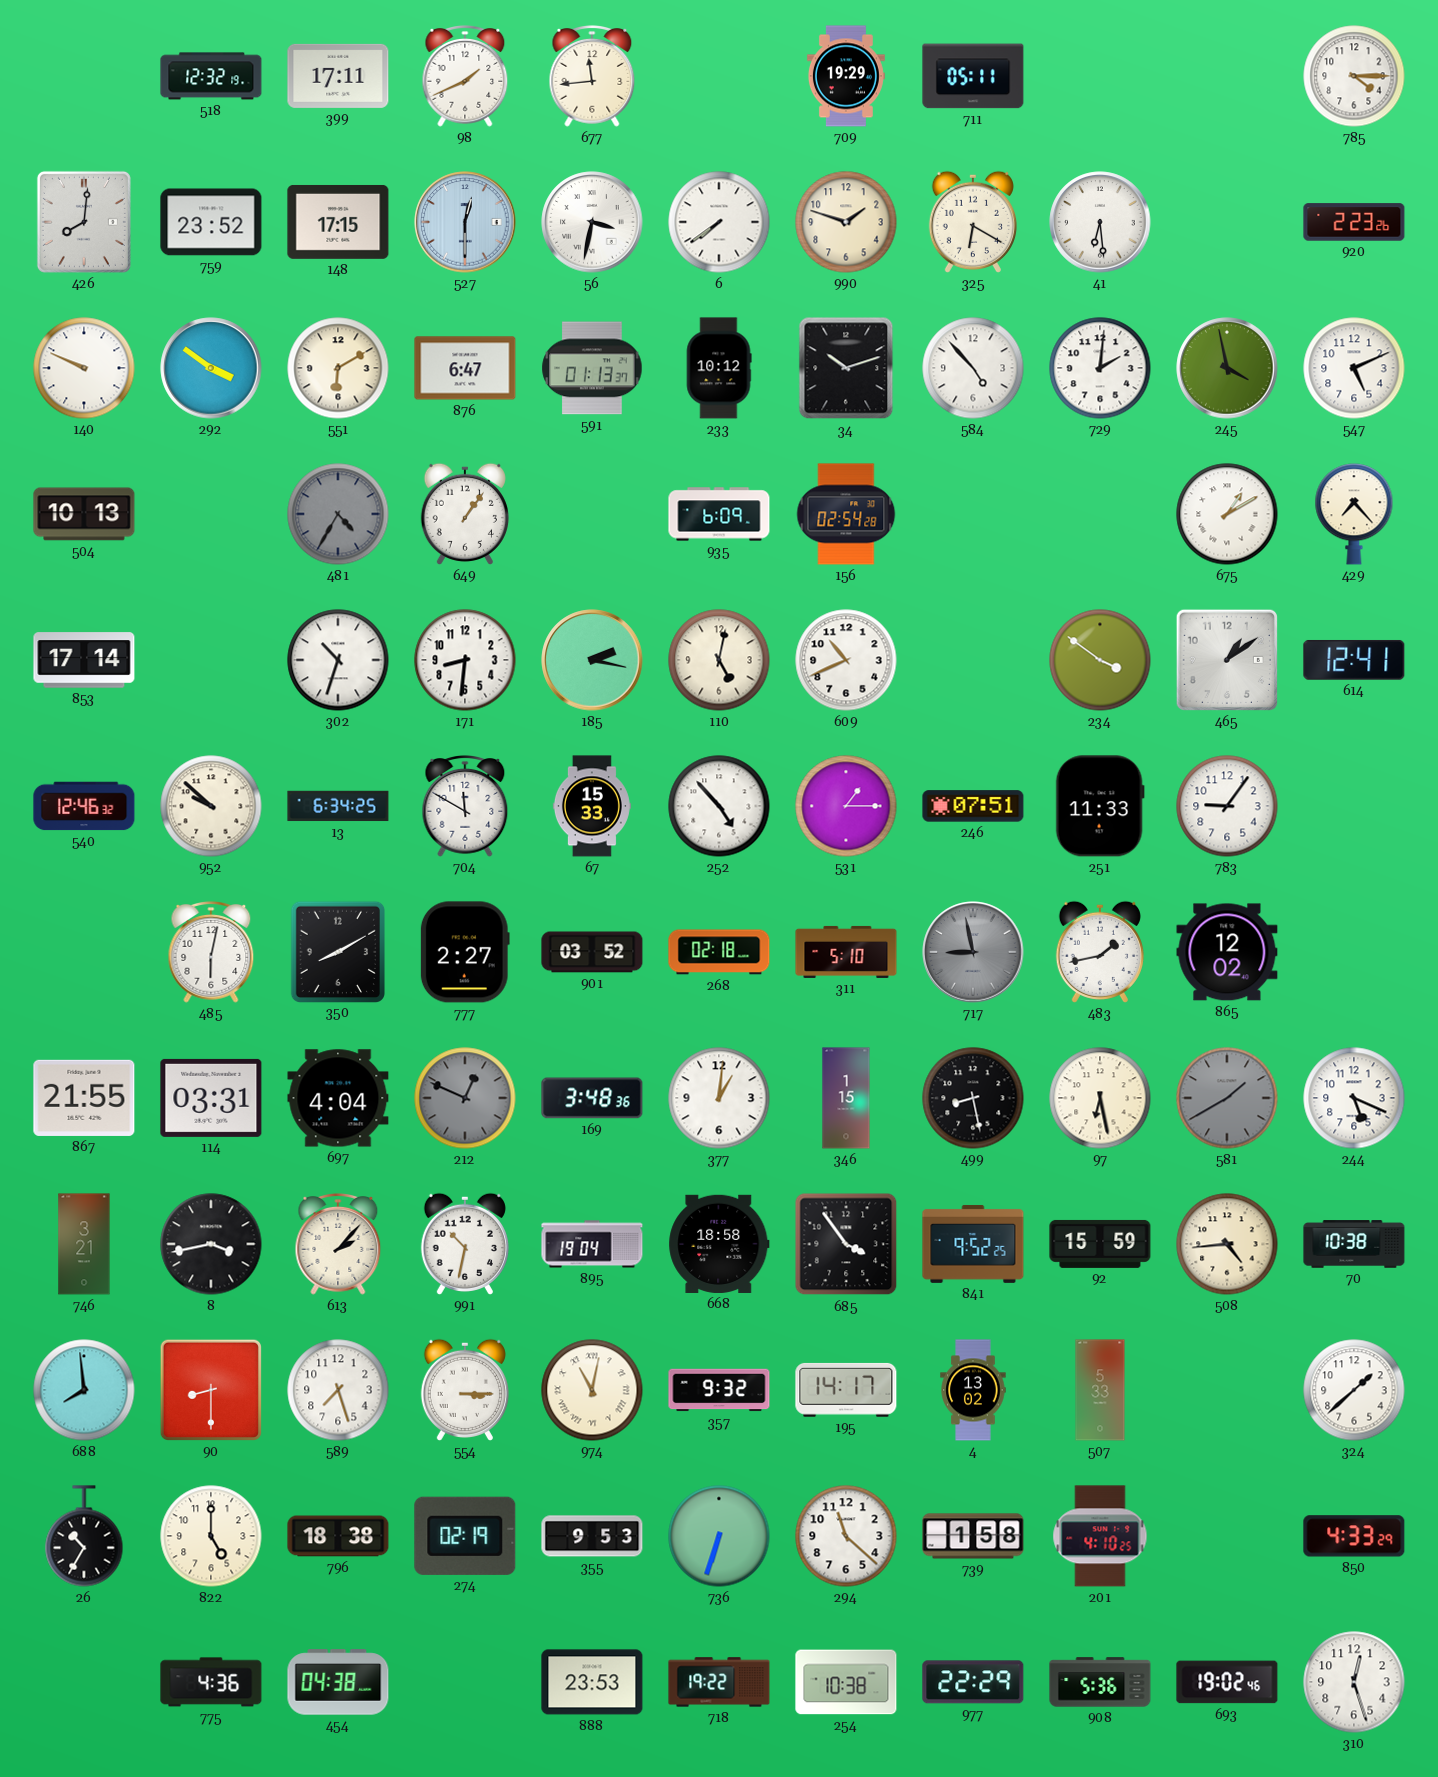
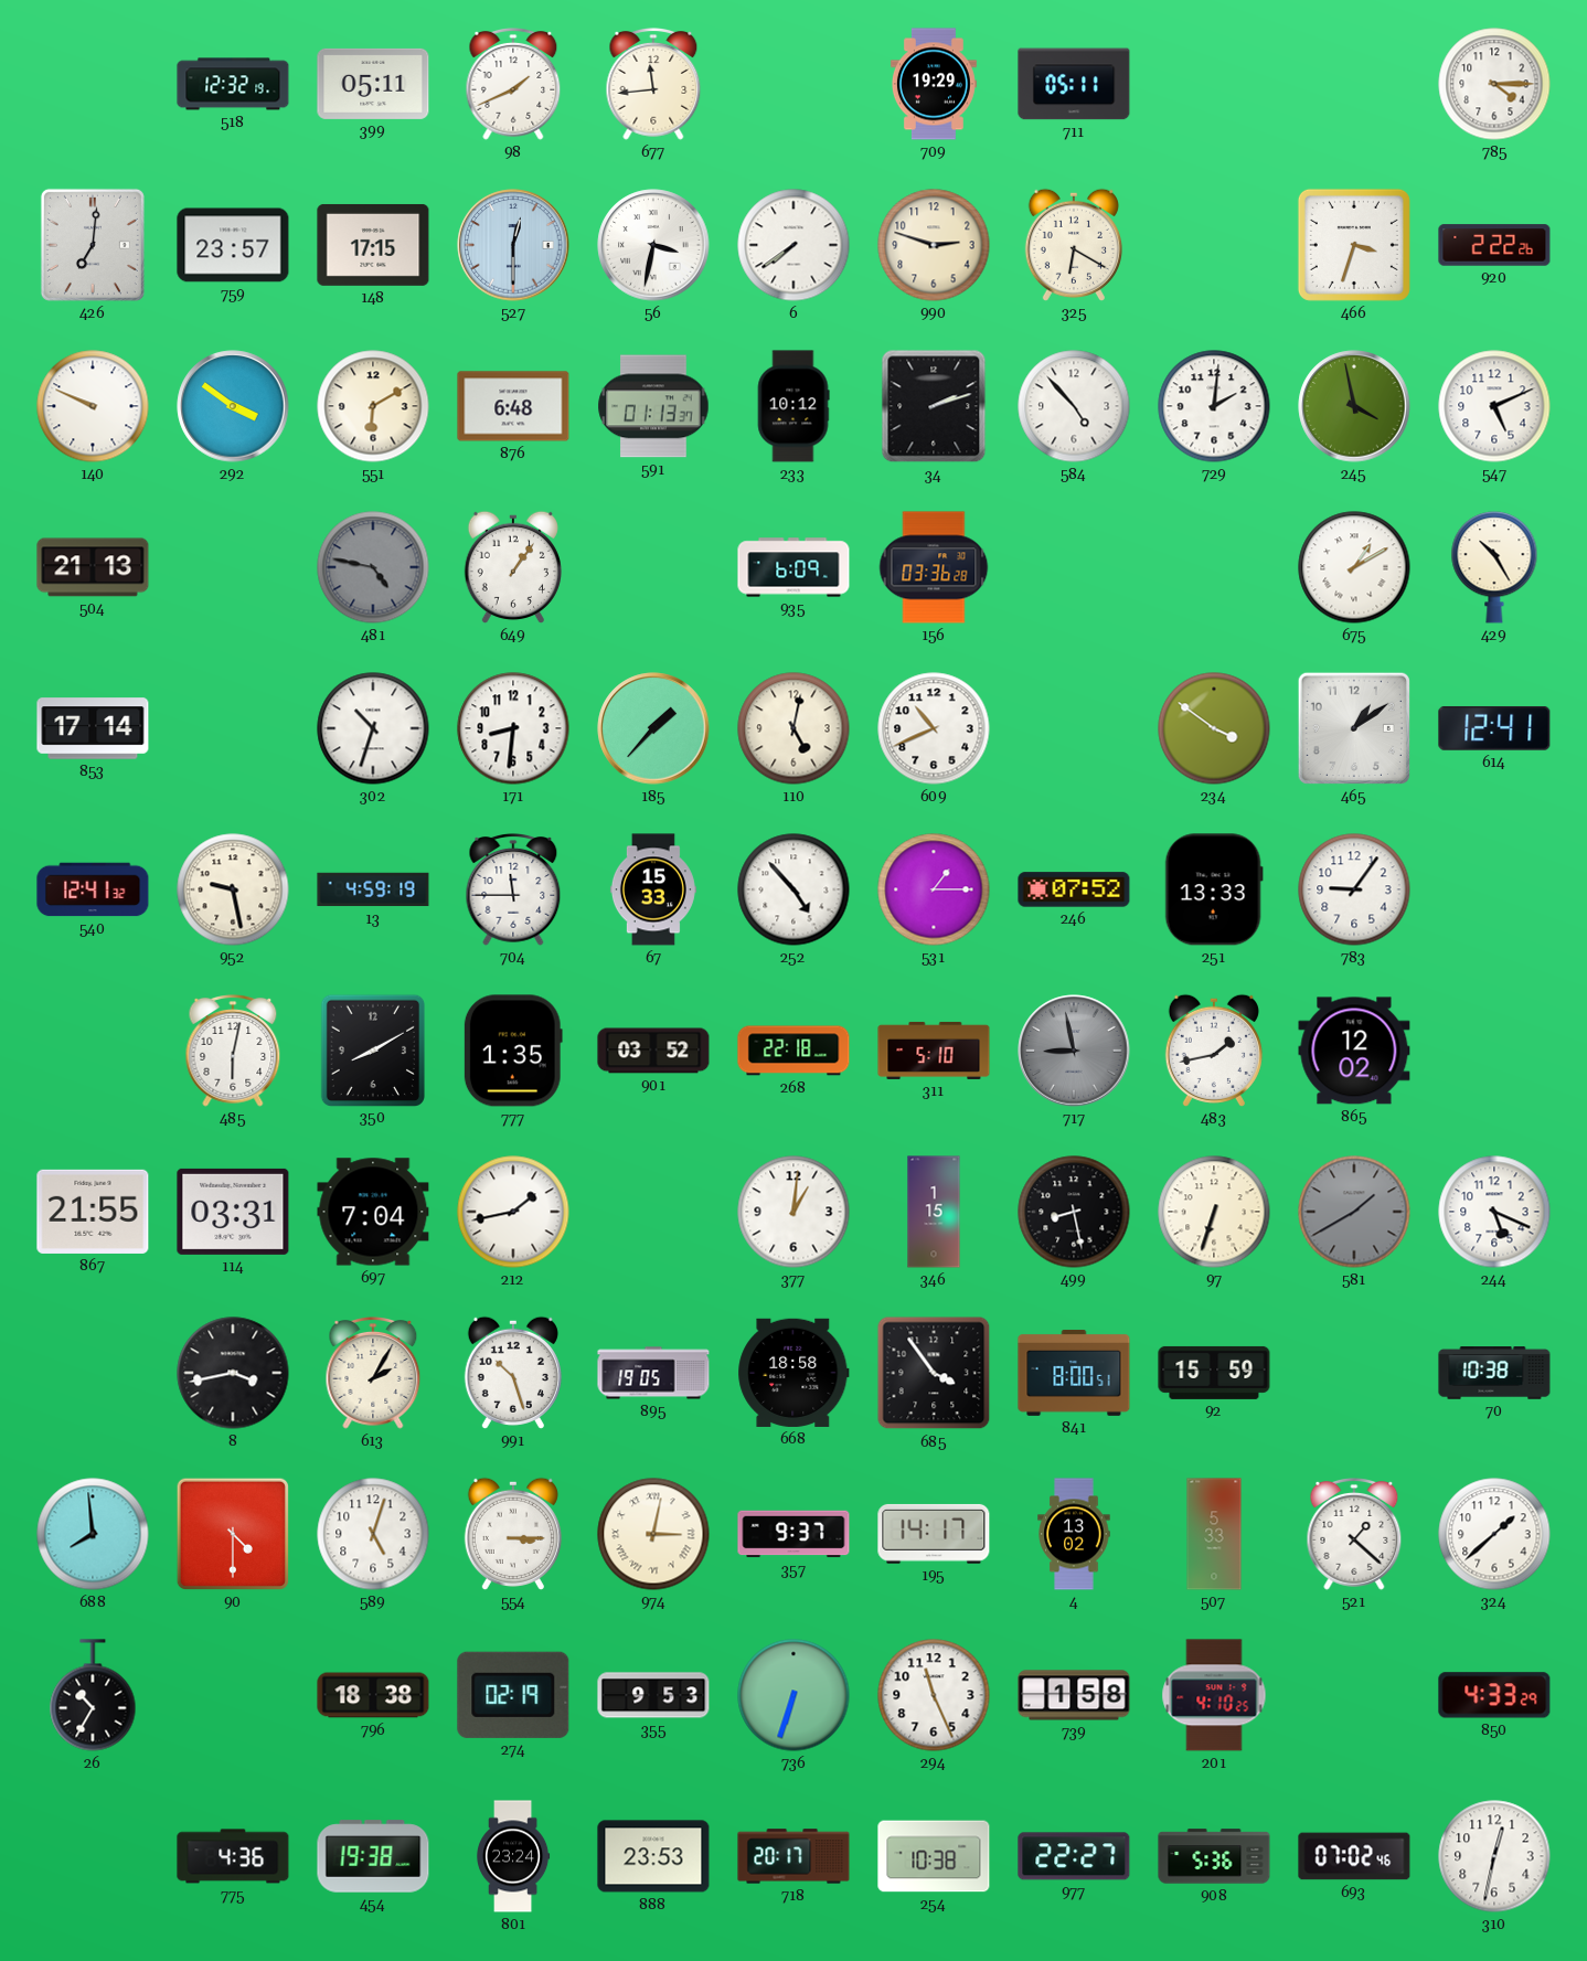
399: 17:11 -> 05:11 (373, 84)
426: 8:01 -> 7:01 (93, 245)
759: 23:52 -> 23:57 (233, 245)
990: 1:48 -> 2:48 (934, 245)
41: 6:29 -> none (1100, 222)
466: none -> 3:33 (1354, 245)
920: 2:23 -> 2:22 (1494, 245)
876: 6:47 -> 6:48 (513, 406)
34: 10:12 -> 2:12 (934, 406)
504: 10:13 -> 21:13 (93, 567)
481: 4:35 -> 4:47 (373, 567)
156: 02:54 -> 03:36 (934, 567)
429: 7:23 -> 10:25 (1494, 567)
185: 2:17 -> 1:37 (653, 728)
540: 12:46 -> 12:41 (93, 889)
952: 9:52 -> 9:28 (233, 889)
13: 6:34 -> 4:59 (373, 889)
704: 11:50 -> 11:45 (513, 891)
246: 07:51 -> 07:52 (1074, 889)
251: 11:33 -> 13:33 (1214, 889)
777: 2:27 -> 1:35 (513, 1051)
268: 02:18 -> 22:18 (794, 1051)
697: 4:04 -> 7:04 (373, 1212)
212: 12:49 -> 1:43 (513, 1212)
212 dial: grey -> white (513, 1212)
169: 3:48 -> none (592, 1098)
97: 6:28 -> 6:33 (1214, 1212)
746: 3:21 -> none (84, 1244)
613: 2:07 -> 2:05 (373, 1374)
991: 10:32 -> 10:27 (513, 1373)
895: 19:04 -> 19:05 (653, 1373)
841: 9:52 -> 8:00 (1074, 1373)
508: 4:44 -> none (1227, 1244)
90: 8:30 -> 4:30 (233, 1534)
589: 7:27 -> 5:03 (373, 1534)
974: 11:02 -> 3:02 (653, 1534)
357: 9:32 -> 9:37 (794, 1534)
521: none -> 1:22 (1354, 1535)
822: 5:00 -> none (211, 1536)
294: 11:22 -> 11:26 (934, 1695)
454: 04:38 -> 19:38 (373, 1856)
801: none -> 23:24 (514, 1856)
718: 19:22 -> 20:17 (794, 1856)
977: 22:29 -> 22:27 (1074, 1856)
693: 19:02 -> 07:02 (1354, 1856)
310: 12:27 -> 12:32 (1494, 1856)
